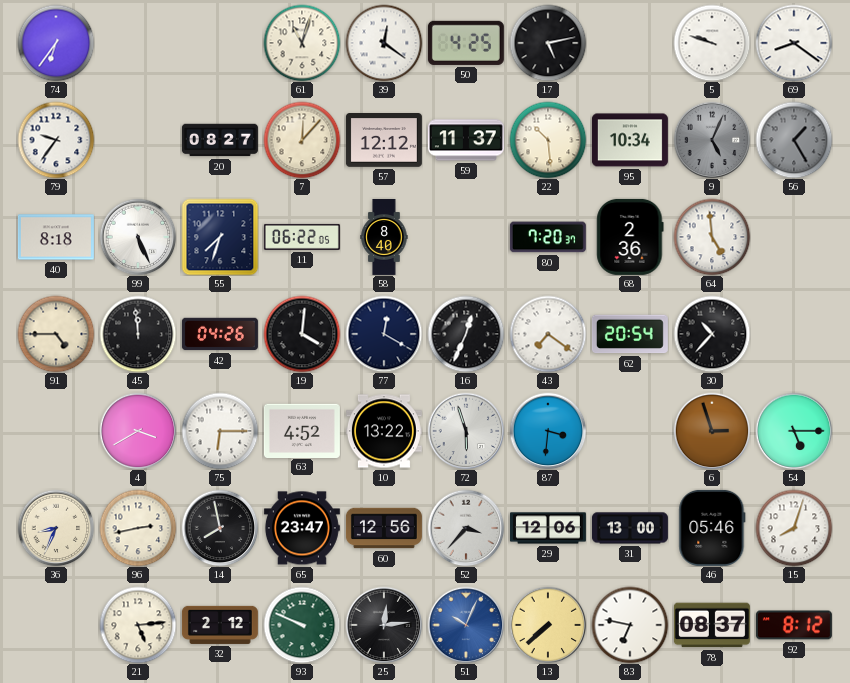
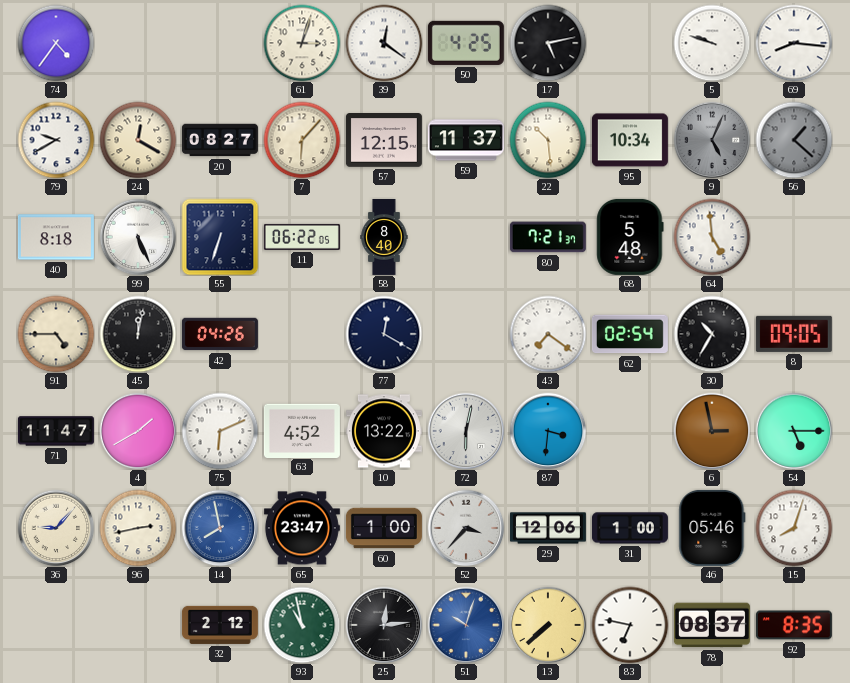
74: 6:36 -> 4:36 (56, 43)
61: 11:03 -> 3:03 (302, 43)
69: 8:21 -> 8:16 (794, 43)
79: 9:36 -> 9:40 (56, 140)
24: none -> 12:20 (138, 140)
7: 12:07 -> 6:07 (302, 140)
57: 12:12 -> 12:15 (384, 140)
56: 1:25 -> 1:22 (794, 140)
55: 7:33 -> 6:33 (220, 237)
80: 7:20 -> 7:21 (548, 237)
68: 2:36 -> 5:48 (630, 237)
45: 11:59 -> 12:02 (138, 334)
19: 4:01 -> none (302, 334)
16: 12:34 -> none (466, 334)
62: 20:54 -> 02:54 (630, 334)
30: 10:37 -> 10:35 (712, 334)
8: none -> 09:05 (794, 334)
71: none -> 11:47 (56, 431)
4: 3:40 -> 1:40 (138, 431)
75: 6:15 -> 6:11 (220, 431)
72: 5:57 -> 6:02 (466, 431)
6: 2:57 -> 2:58 (712, 431)
36: 8:34 -> 9:07 (56, 528)
14 dial: black -> blue (220, 528)
60: 12:56 -> 1:00 (384, 528)
31: 13:00 -> 1:00 (630, 528)
21: 5:14 -> none (138, 625)
93: 9:49 -> 10:58 (302, 625)
51: 10:04 -> 10:03 (466, 625)
92: 8:12 -> 8:35 (794, 625)
